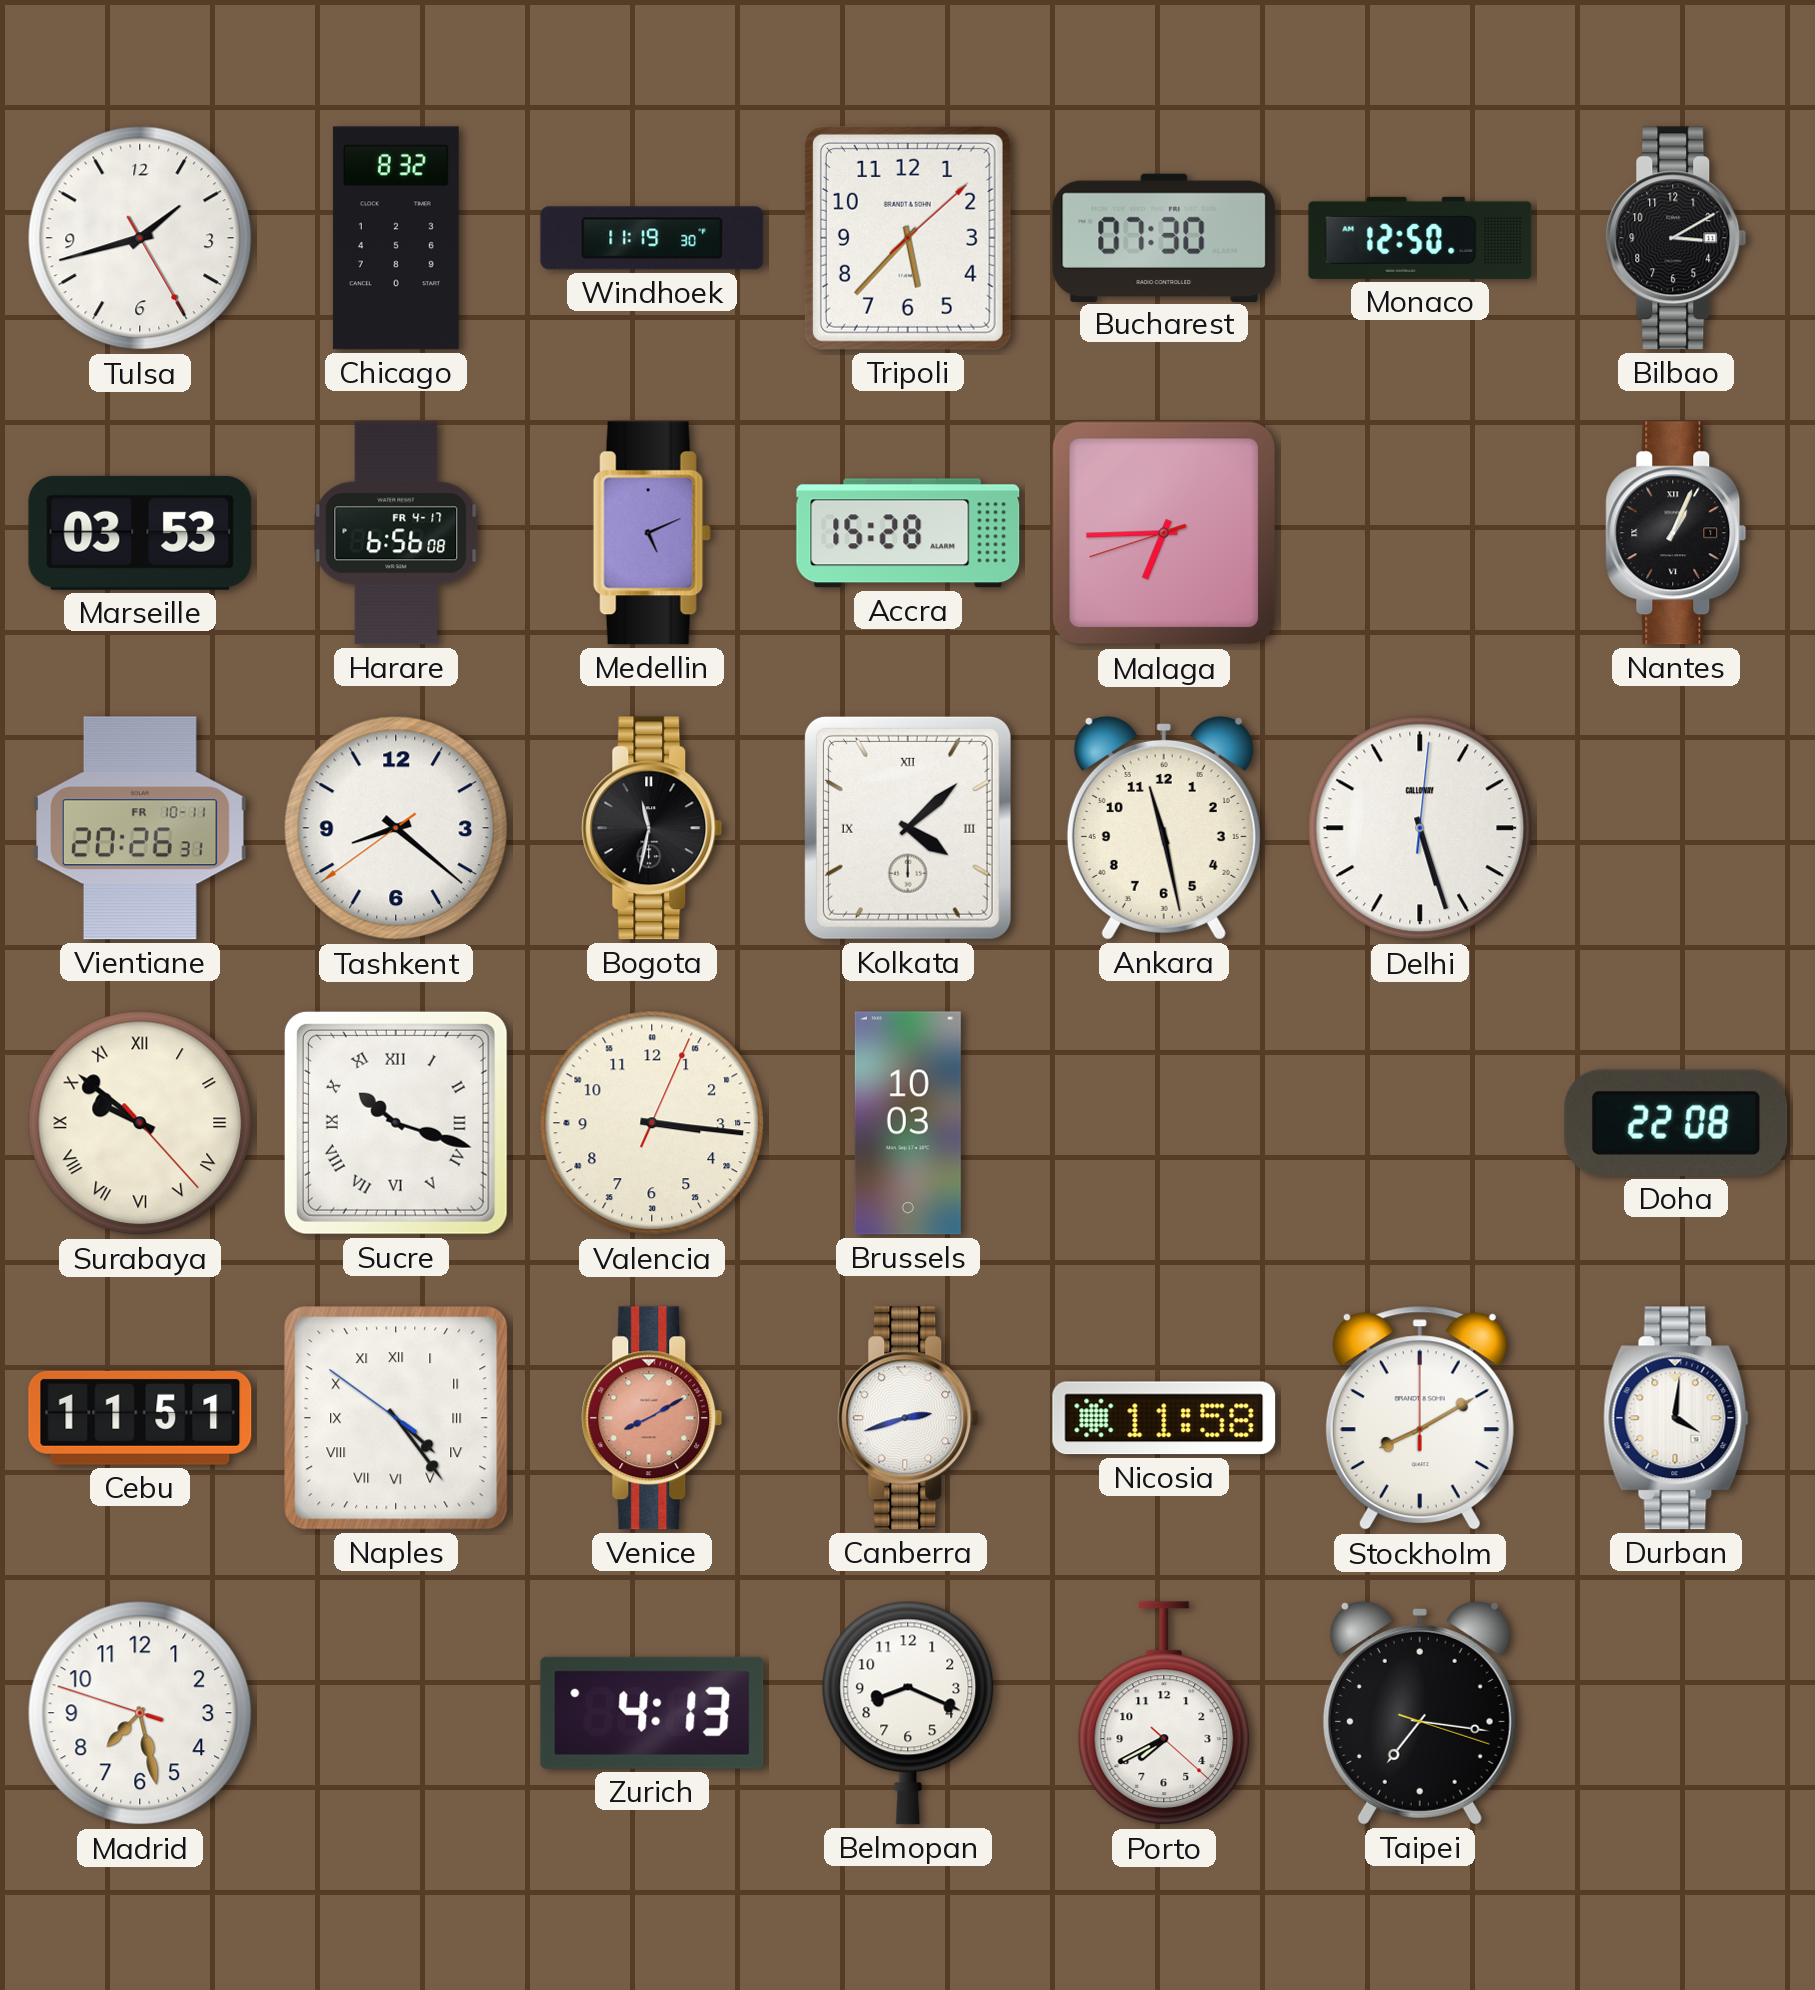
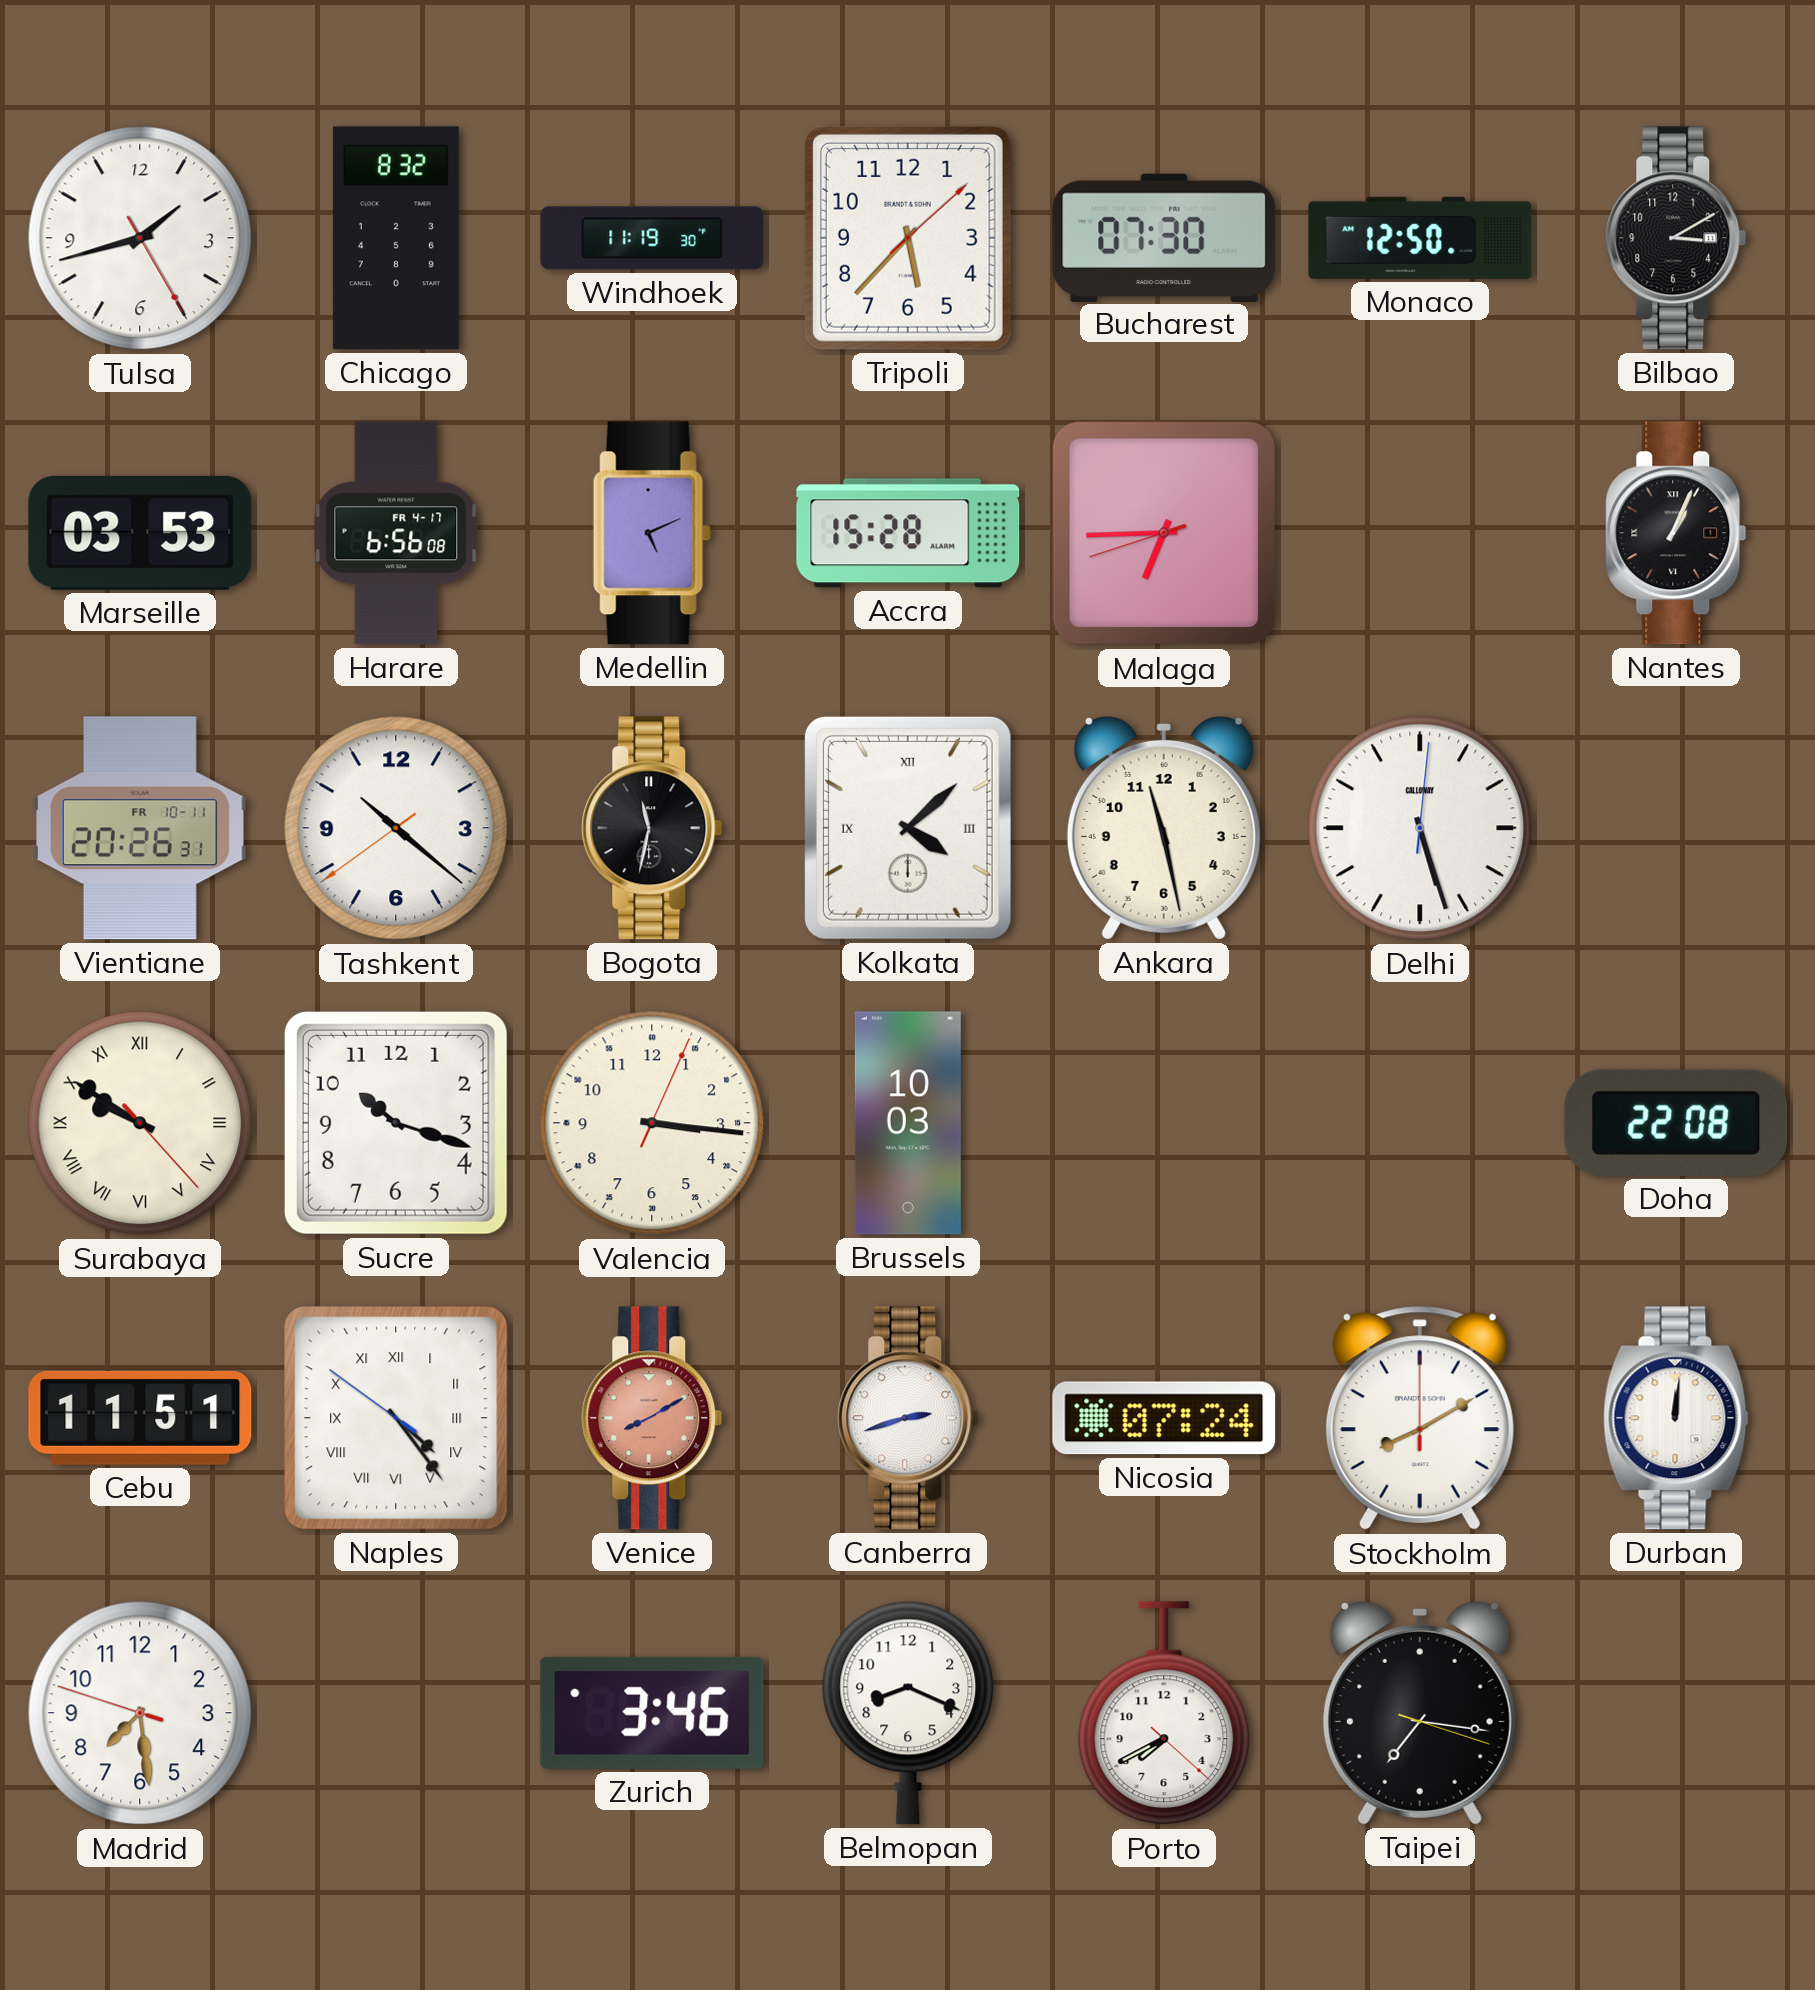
Tashkent: 8:21 -> 10:21 (396, 828)
Surabaya: 9:51 -> 9:50 (140, 1123)
Sucre numerals: Roman -> Arabic (396, 1123)
Nicosia: 11:58 -> 07:24 (1164, 1418)
Durban: 4:01 -> 12:01 (1676, 1418)
Madrid: 7:27 -> 7:28 (140, 1713)
Zurich: 4:13 -> 3:46 (652, 1713)
